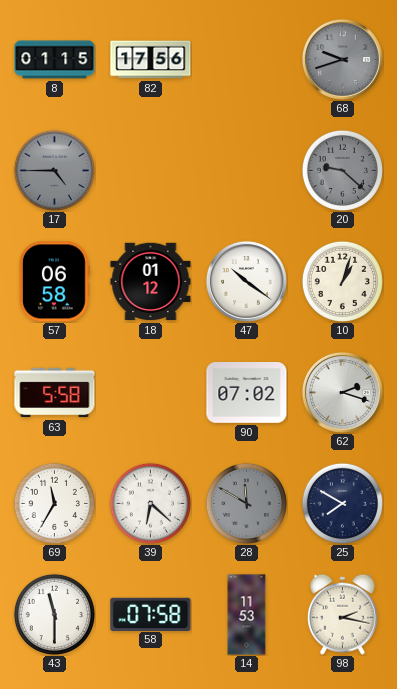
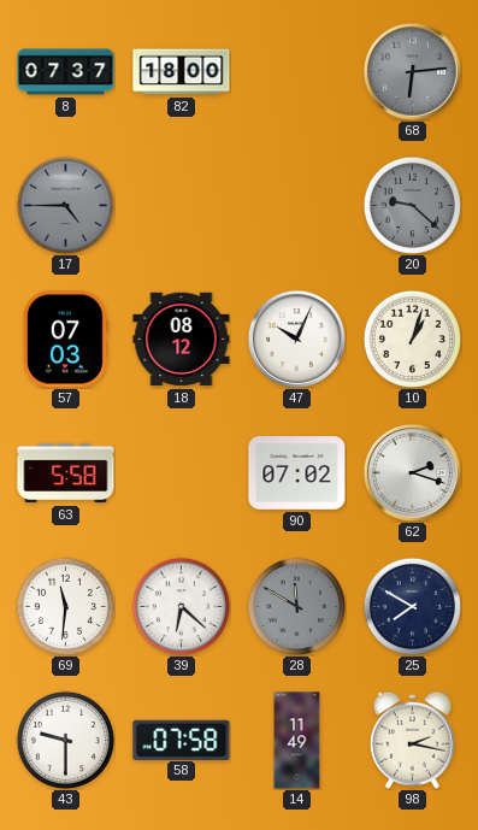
8: 01:15 -> 07:37 (66, 72)
82: 17:56 -> 18:00 (182, 72)
68: 9:42 -> 6:14 (412, 71)
57: 06:58 -> 07:03 (66, 340)
18: 01:12 -> 08:12 (182, 340)
47: 10:21 -> 10:04 (296, 339)
69: 11:35 -> 11:31 (65, 606)
43: 11:30 -> 9:30 (65, 740)
14: 11:53 -> 11:49 (297, 741)
